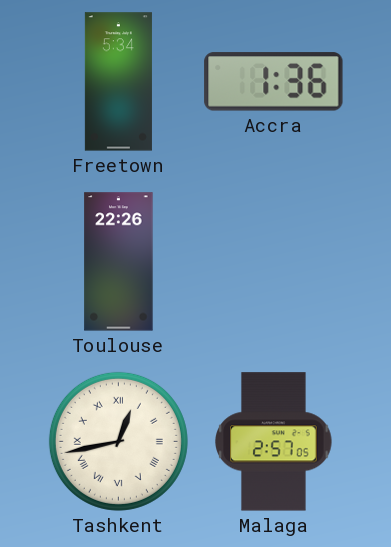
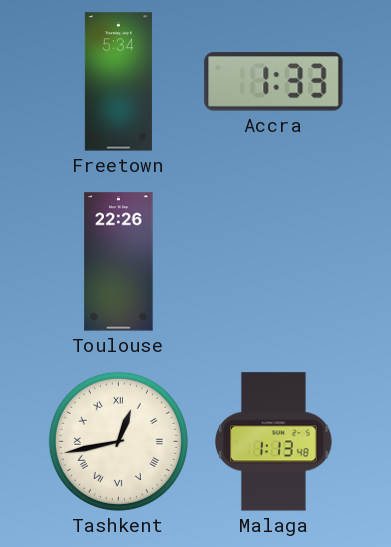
Accra: 1:36 -> 1:33 (274, 82)
Malaga: 2:57 -> 1:13 (274, 442)
